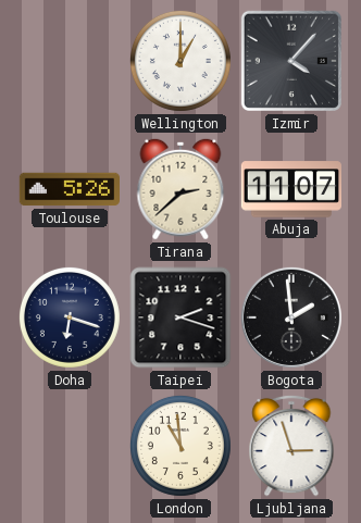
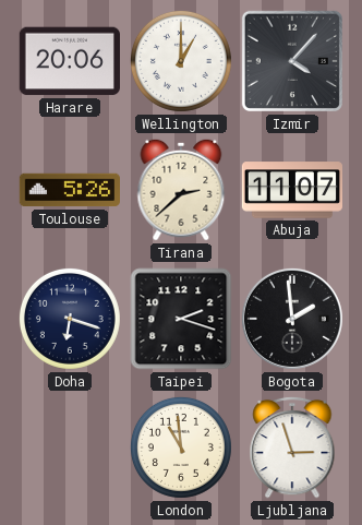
Harare: none -> 20:06 (69, 61)
